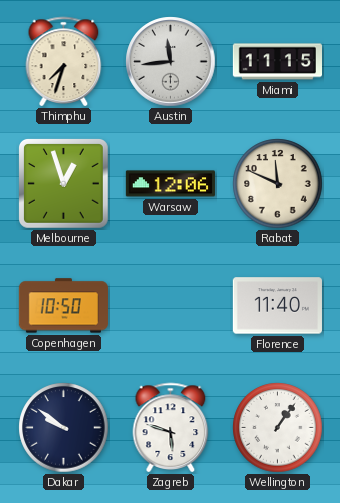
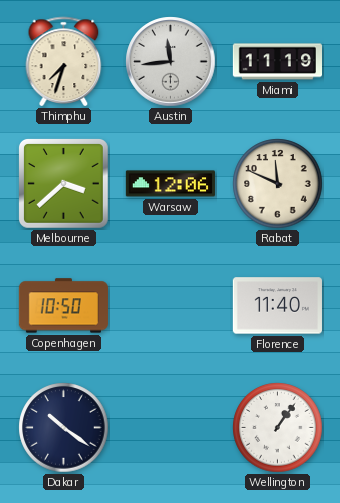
Miami: 11:15 -> 11:19 (277, 62)
Melbourne: 12:57 -> 3:38 (63, 183)
Dakar: 9:51 -> 10:21 (64, 428)
Zagreb: 5:48 -> none (171, 427)
